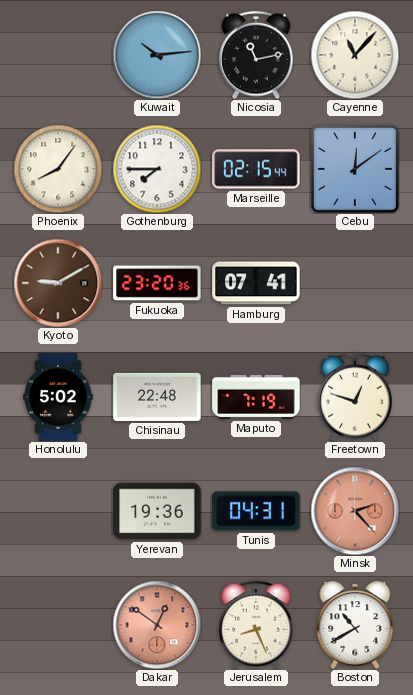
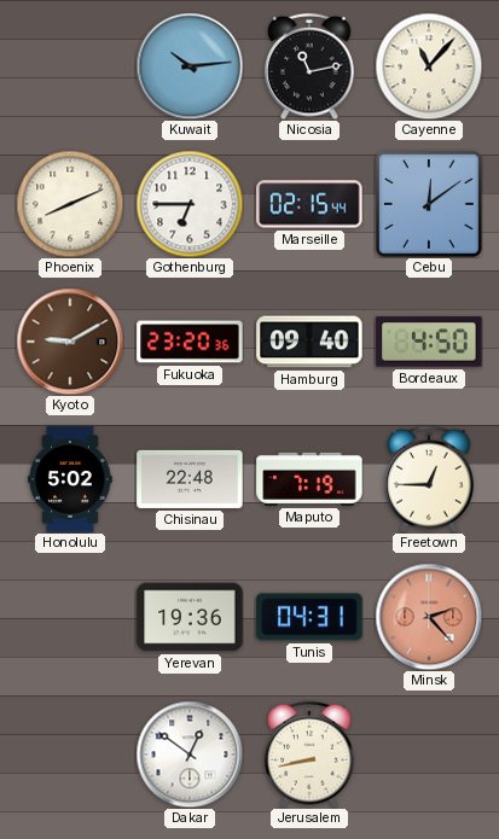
Phoenix: 8:06 -> 8:11 (70, 204)
Gothenburg: 7:45 -> 6:45 (190, 204)
Hamburg: 07:41 -> 09:40 (309, 342)
Bordeaux: none -> 4:50 (429, 342)
Freetown: 12:48 -> 12:45 (429, 479)
Dakar dial: salmon -> white (190, 754)
Jerusalem: 8:26 -> 8:43 (309, 754)
Boston: 10:40 -> none (355, 625)
